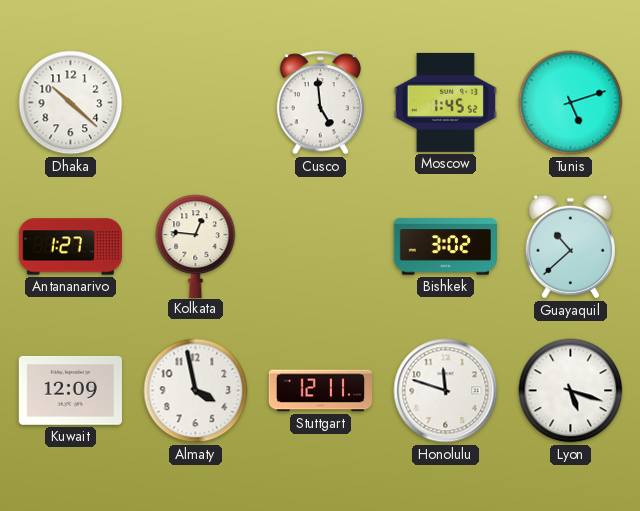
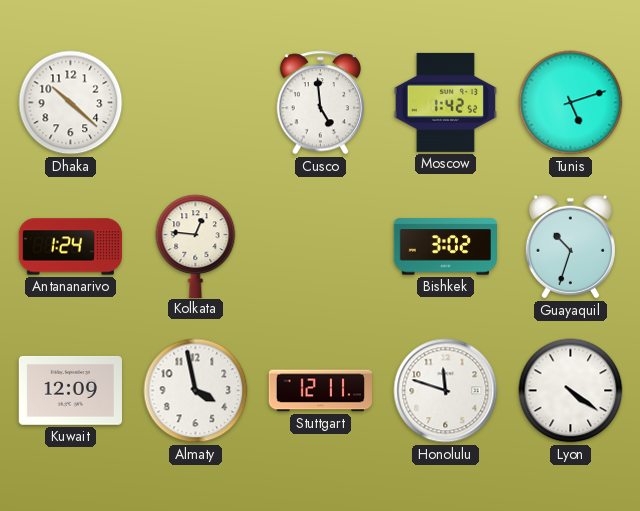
Moscow: 1:45 -> 1:42 (445, 102)
Antananarivo: 1:27 -> 1:24 (70, 247)
Guayaquil: 10:38 -> 10:33 (570, 247)
Lyon: 5:18 -> 4:21 (571, 391)
